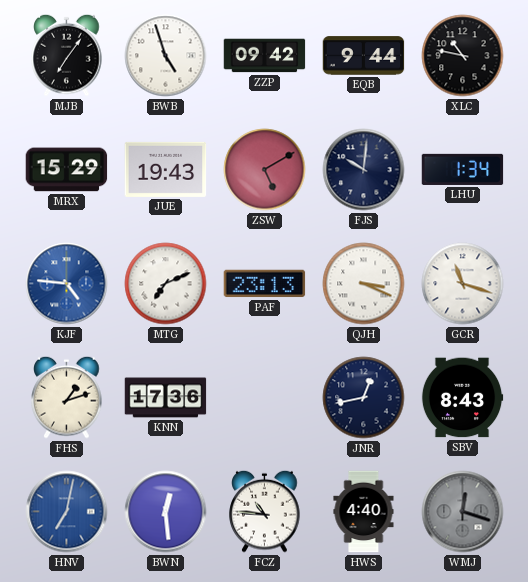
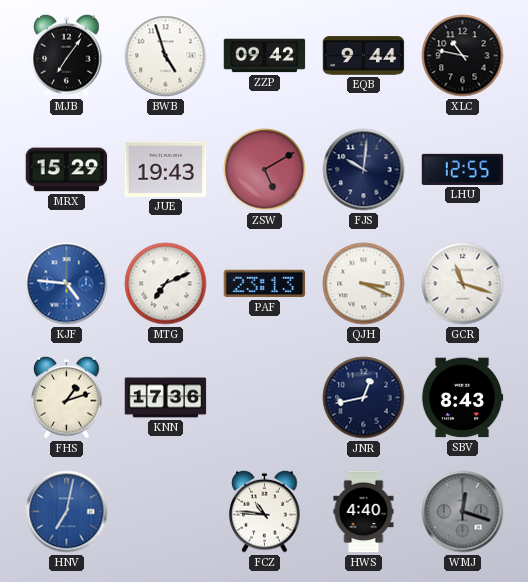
LHU: 1:34 -> 12:55 (463, 169)
BWN: 12:29 -> none (166, 512)
